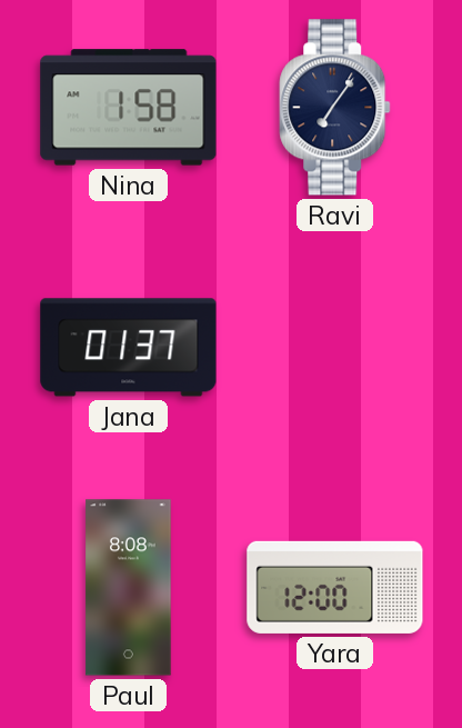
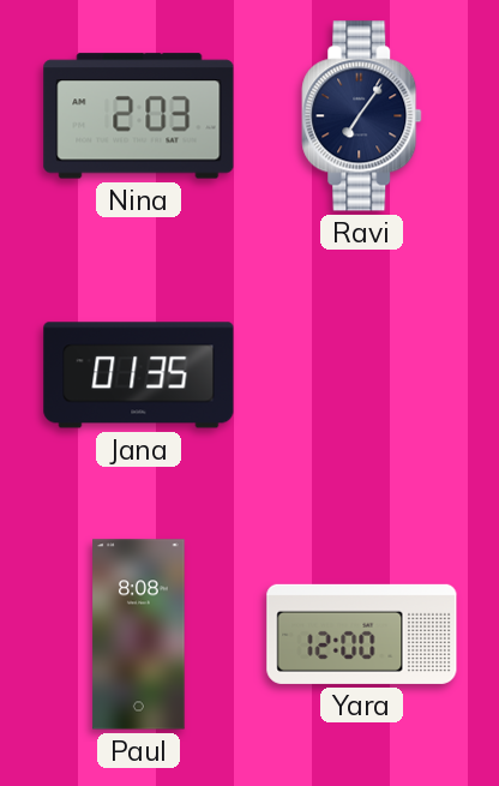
Nina: 1:58 -> 2:03 (139, 116)
Jana: 01:37 -> 01:35 (139, 376)
